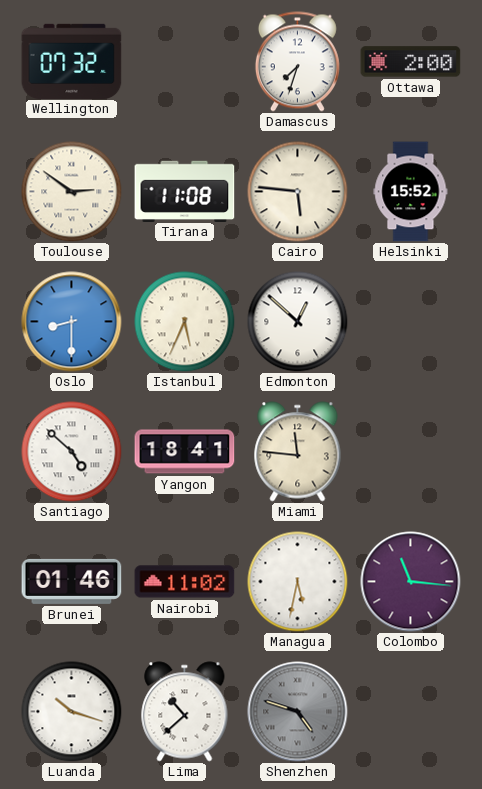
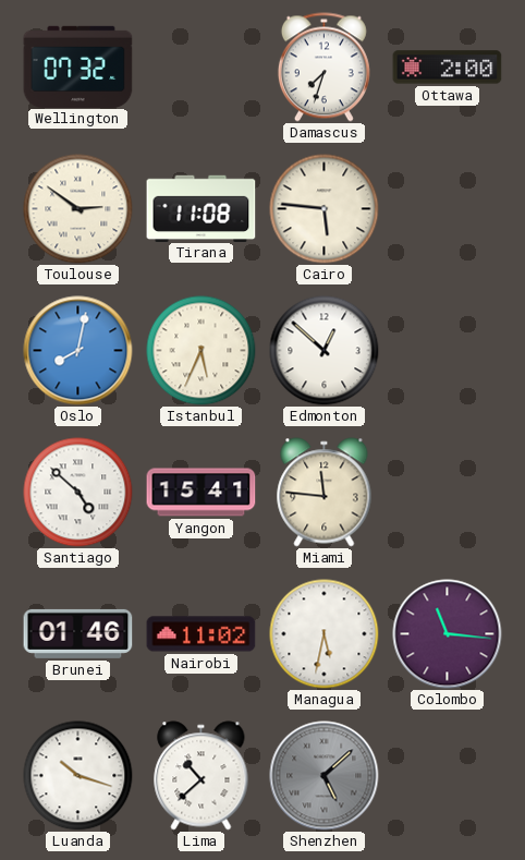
Helsinki: 15:52 -> none (411, 192)
Oslo: 8:30 -> 8:02 (78, 351)
Yangon: 18:41 -> 15:41 (202, 493)
Shenzhen: 4:48 -> 5:08 (325, 776)
